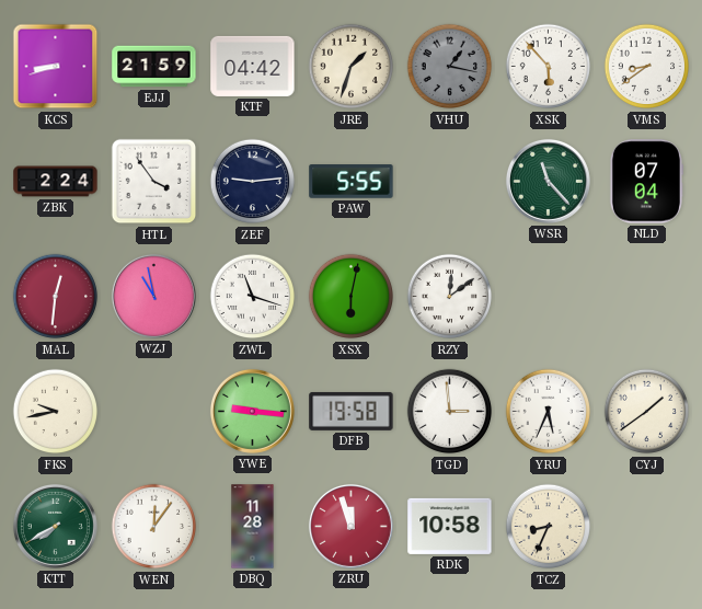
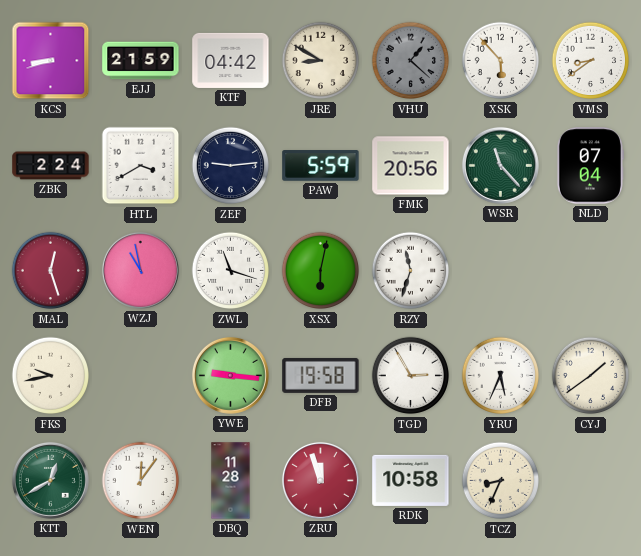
JRE: 1:33 -> 8:50 (321, 61)
VHU: 1:17 -> 1:22 (411, 61)
HTL: 3:54 -> 3:40 (141, 166)
PAW: 5:55 -> 5:59 (321, 166)
FMK: none -> 20:56 (411, 166)
MAL: 12:31 -> 12:27 (51, 271)
RZY: 12:09 -> 11:33 (411, 271)
TGD: 2:59 -> 2:55 (411, 376)
KTT: 7:40 -> 12:40 (50, 480)
